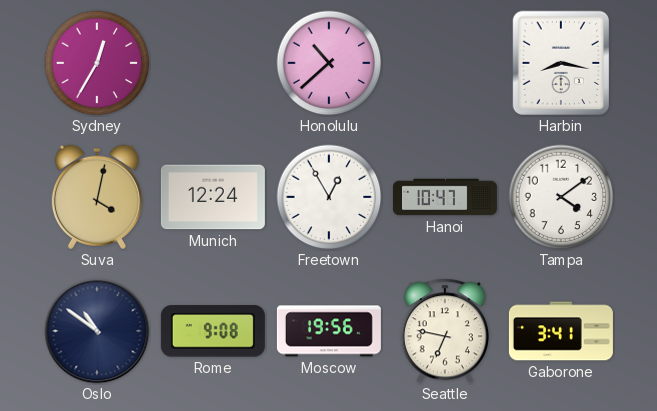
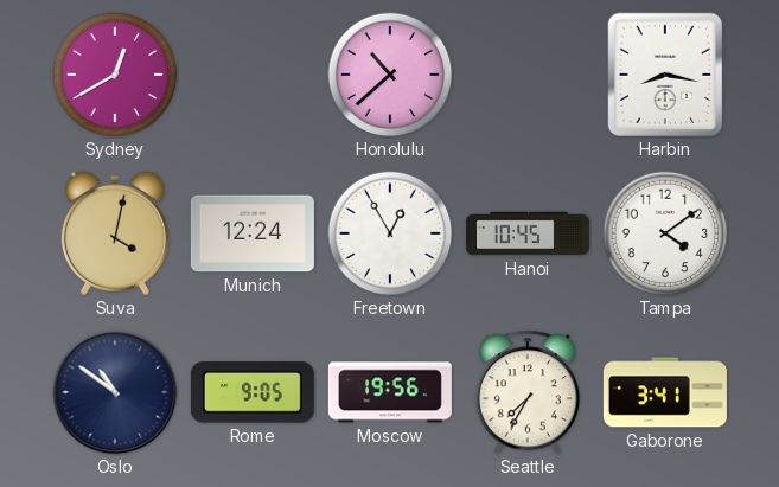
Sydney: 12:35 -> 12:40 (115, 75)
Hanoi: 10:47 -> 10:45 (528, 233)
Rome: 9:08 -> 9:05 (253, 392)
Seattle: 6:47 -> 7:35 (526, 392)
